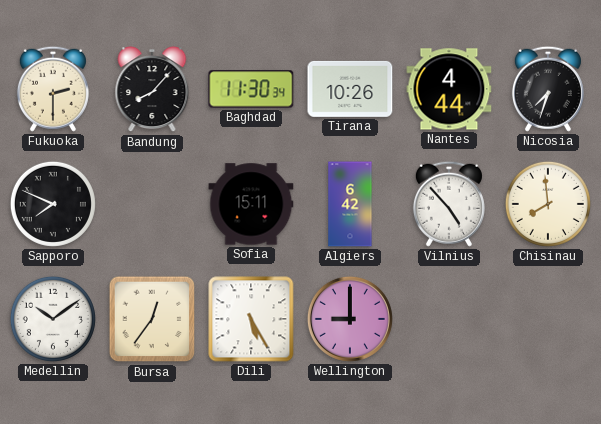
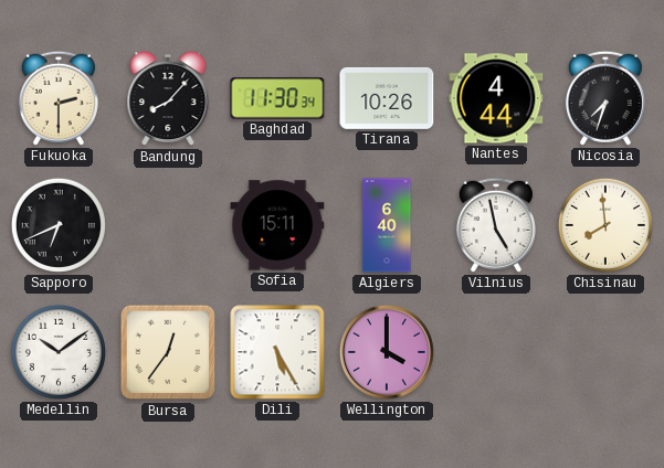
Sapporo: 7:49 -> 6:41 (59, 225)
Algiers: 6:42 -> 6:40 (387, 225)
Vilnius: 4:53 -> 4:58 (496, 225)
Wellington: 9:00 -> 4:00 (387, 352)
